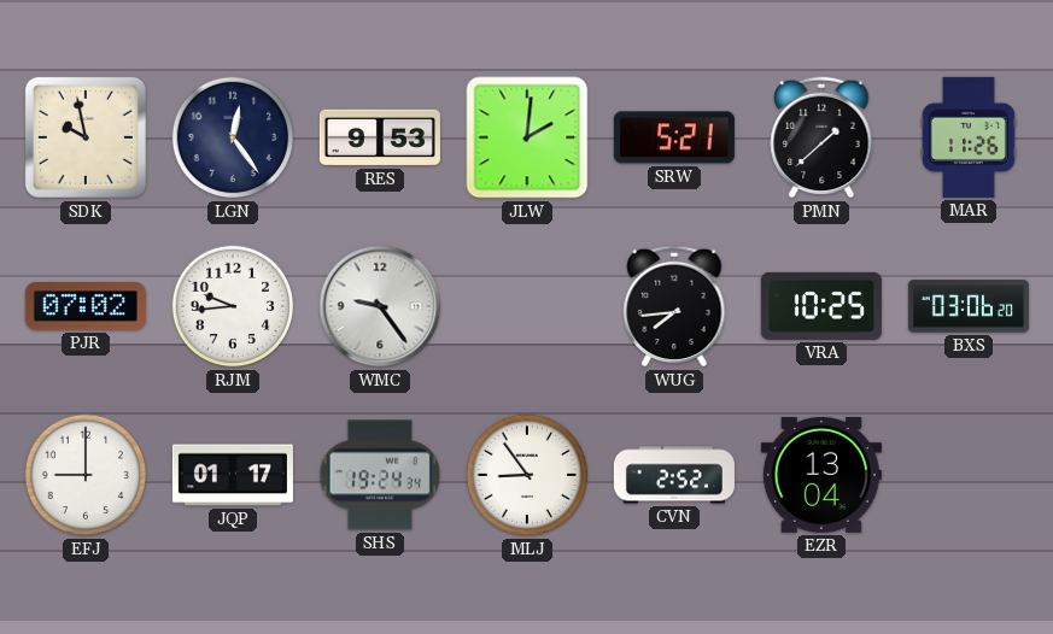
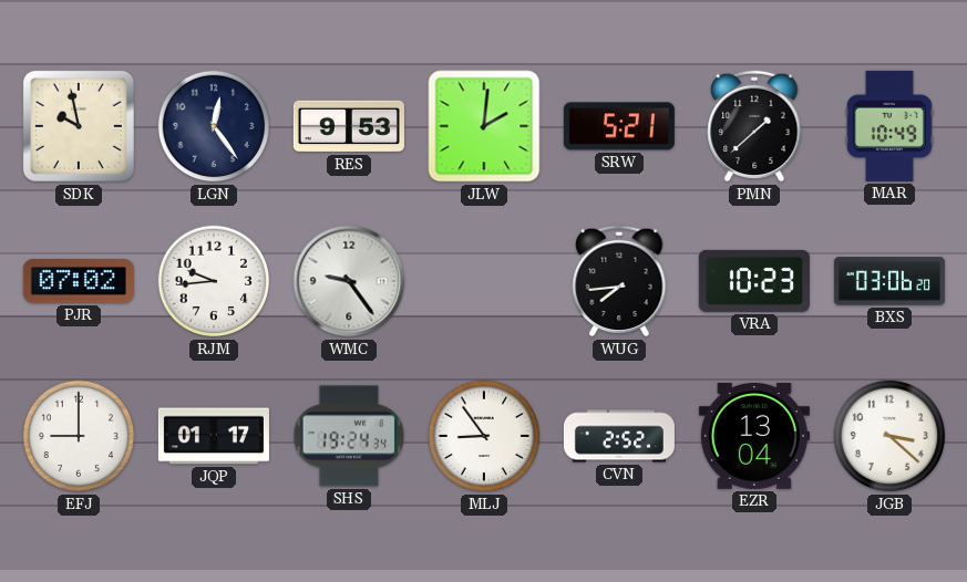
MAR: 11:26 -> 10:49 (889, 126)
VRA: 10:25 -> 10:23 (754, 281)
JGB: none -> 3:22 (889, 436)
